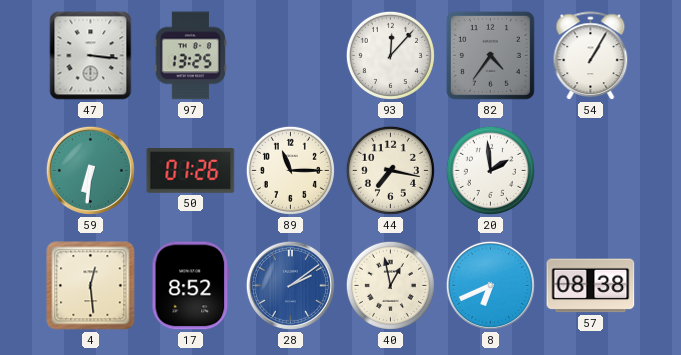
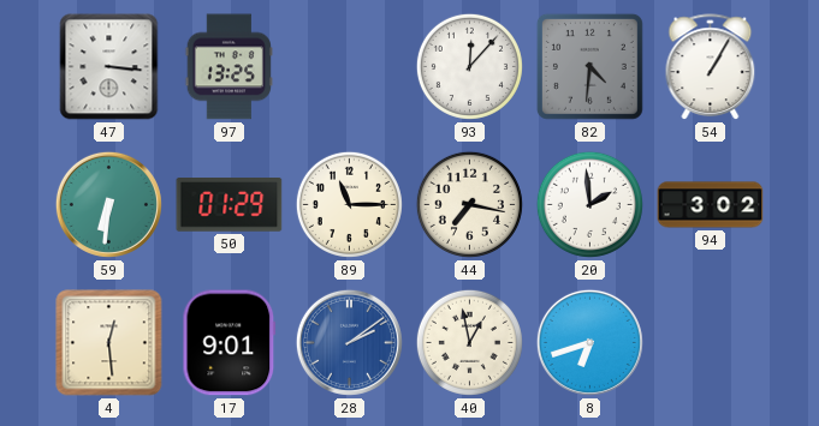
82: 4:36 -> 4:31 (589, 66)
50: 01:26 -> 01:29 (230, 205)
94: none -> 3:02 (711, 205)
17: 8:52 -> 9:01 (230, 343)
8: 6:41 -> 6:42 (589, 342)
57: 08:38 -> none (591, 286)
